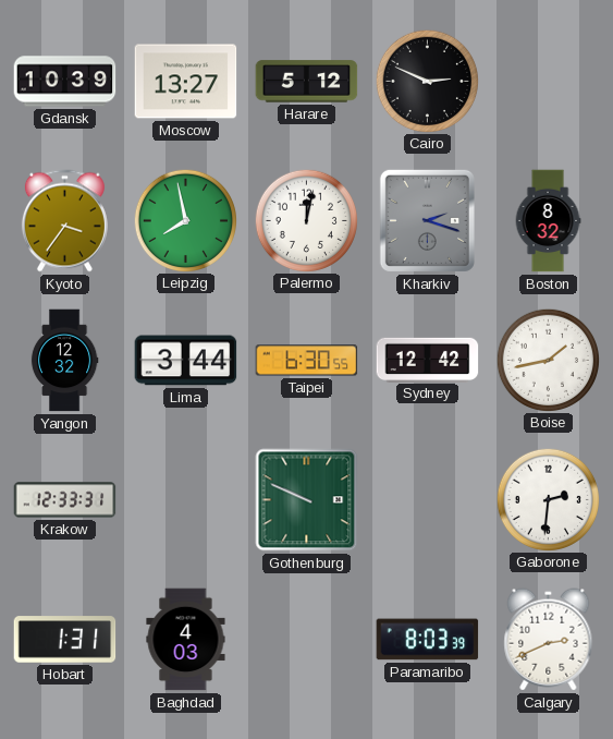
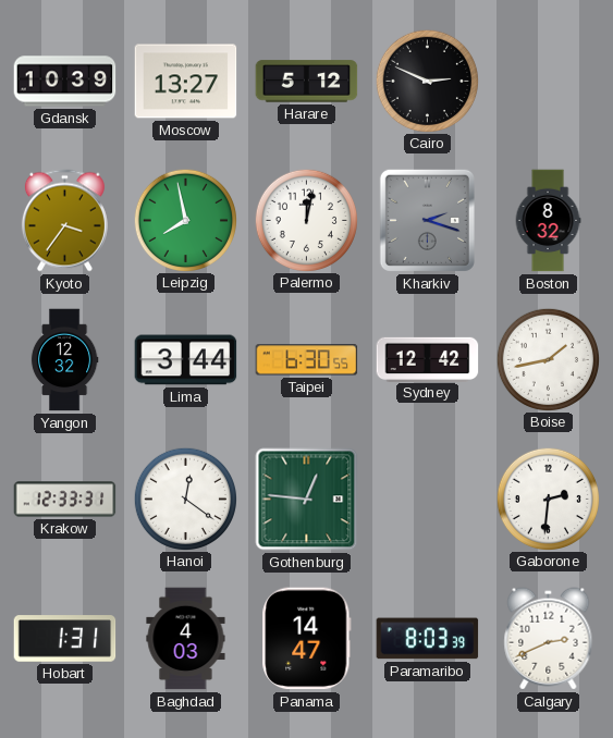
Hanoi: none -> 12:21 (185, 499)
Gothenburg: 9:49 -> 12:46 (307, 500)
Panama: none -> 14:47 (307, 639)
